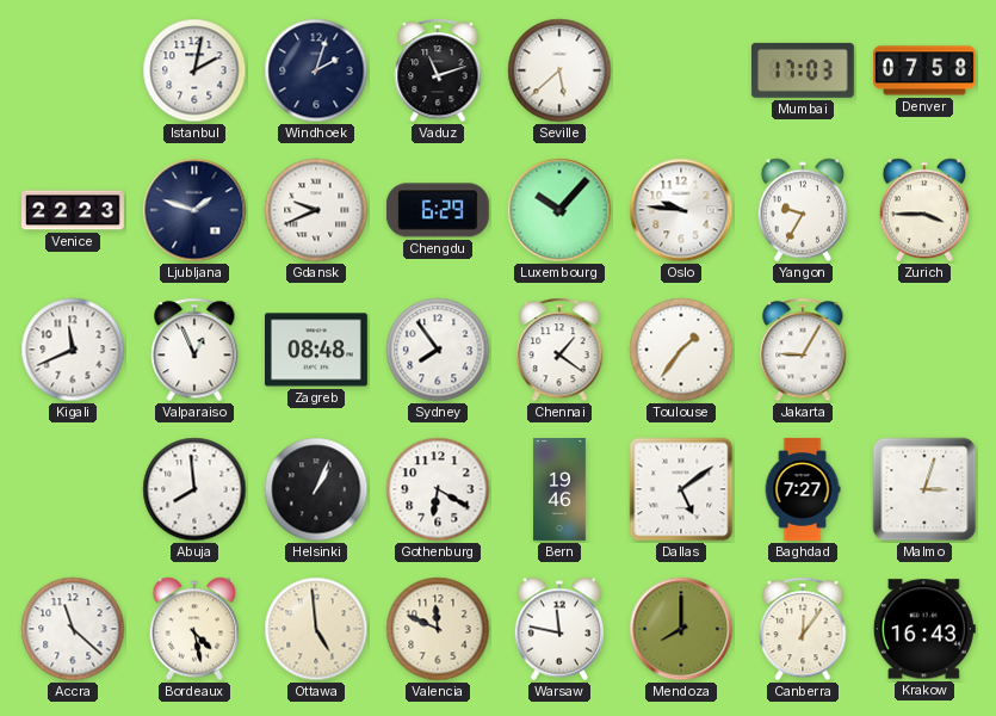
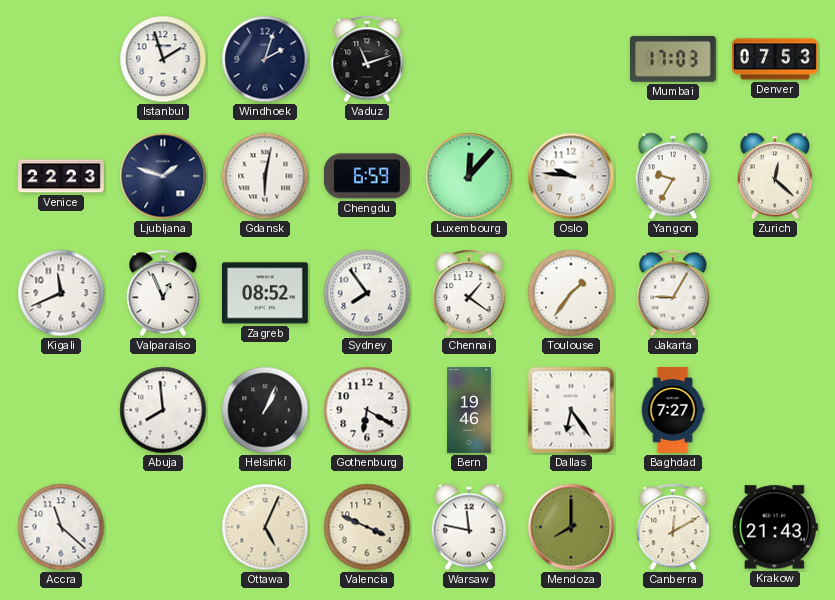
Istanbul: 2:02 -> 1:57 (163, 59)
Seville: 5:38 -> none (559, 70)
Denver: 07:58 -> 07:53 (775, 59)
Gdansk: 9:41 -> 6:02 (265, 176)
Chengdu: 6:29 -> 6:59 (367, 176)
Luxembourg: 10:07 -> 12:07 (469, 176)
Zurich: 3:45 -> 12:22 (775, 176)
Zagreb: 08:48 -> 08:52 (265, 293)
Dallas: 5:09 -> 6:24 (571, 410)
Malmo: 3:03 -> none (924, 489)
Bordeaux: 4:28 -> none (194, 629)
Ottawa: 4:59 -> 5:04 (265, 527)
Valencia: 11:49 -> 3:49 (367, 527)
Canberra: 12:06 -> 12:10 (673, 527)
Krakow: 16:43 -> 21:43 (775, 527)
